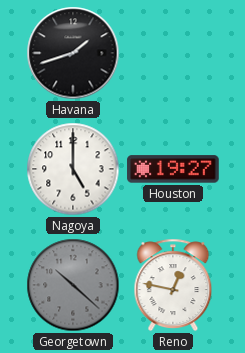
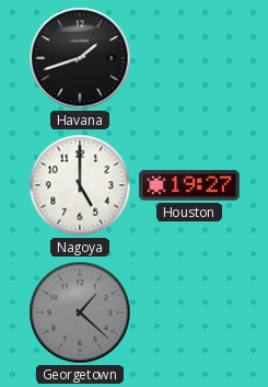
Georgetown: 10:22 -> 1:22 (80, 312)
Reno: 12:47 -> none (173, 285)
